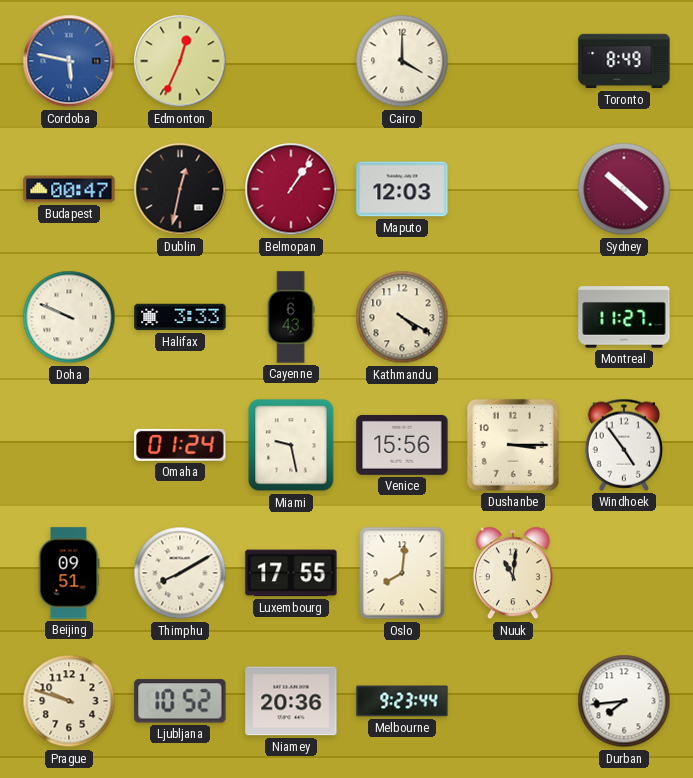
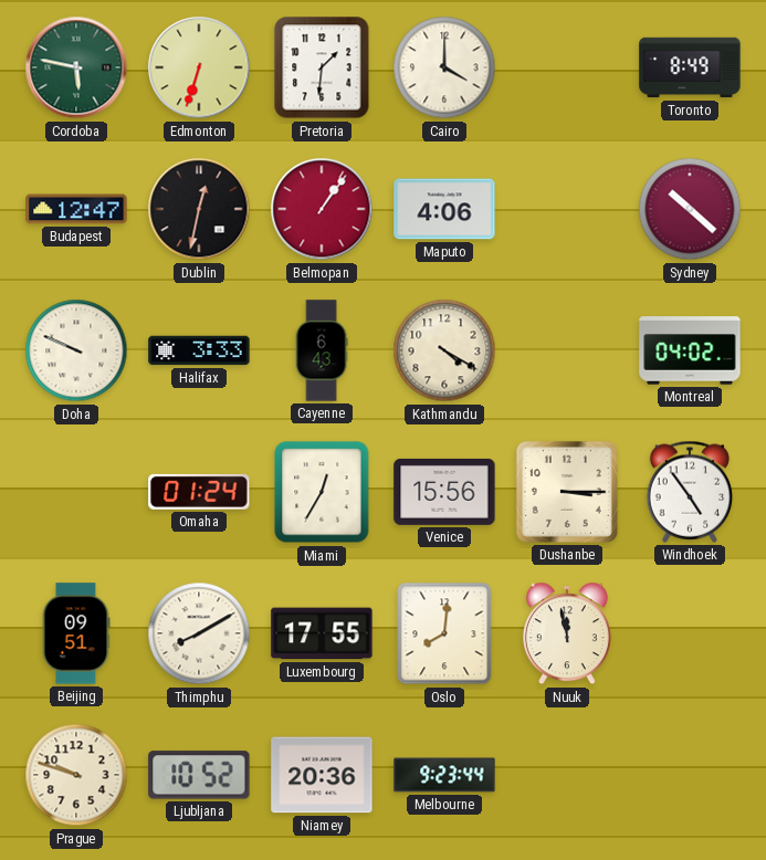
Cordoba dial: blue -> green (76, 67)
Edmonton: 12:34 -> 6:33 (199, 67)
Pretoria: none -> 1:31 (322, 67)
Budapest: 00:47 -> 12:47 (76, 209)
Maputo: 12:03 -> 4:06 (444, 209)
Montreal: 11:27 -> 04:02 (690, 350)
Miami: 9:28 -> 12:35 (322, 492)
Nuuk: 11:01 -> 11:58 (567, 633)
Durban: 7:44 -> none (624, 701)
